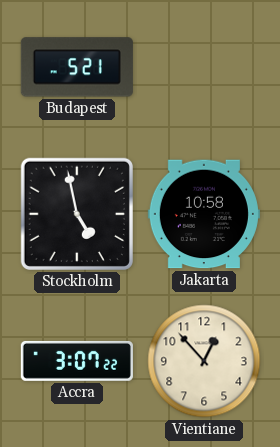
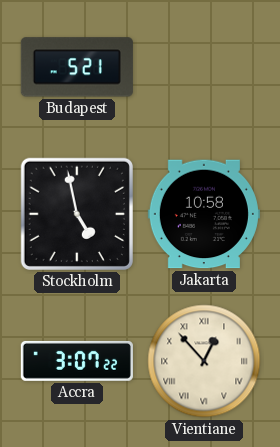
Vientiane numerals: Arabic -> Roman (204, 361)
